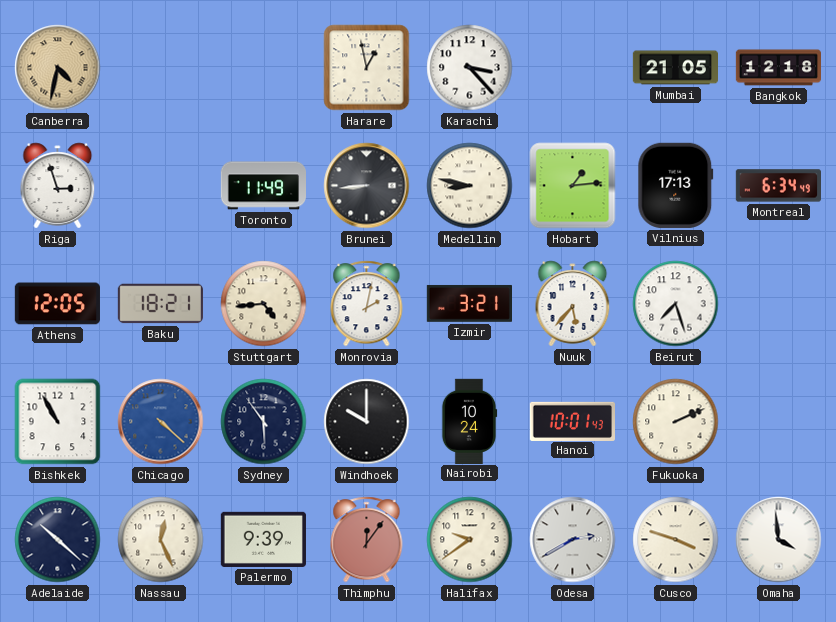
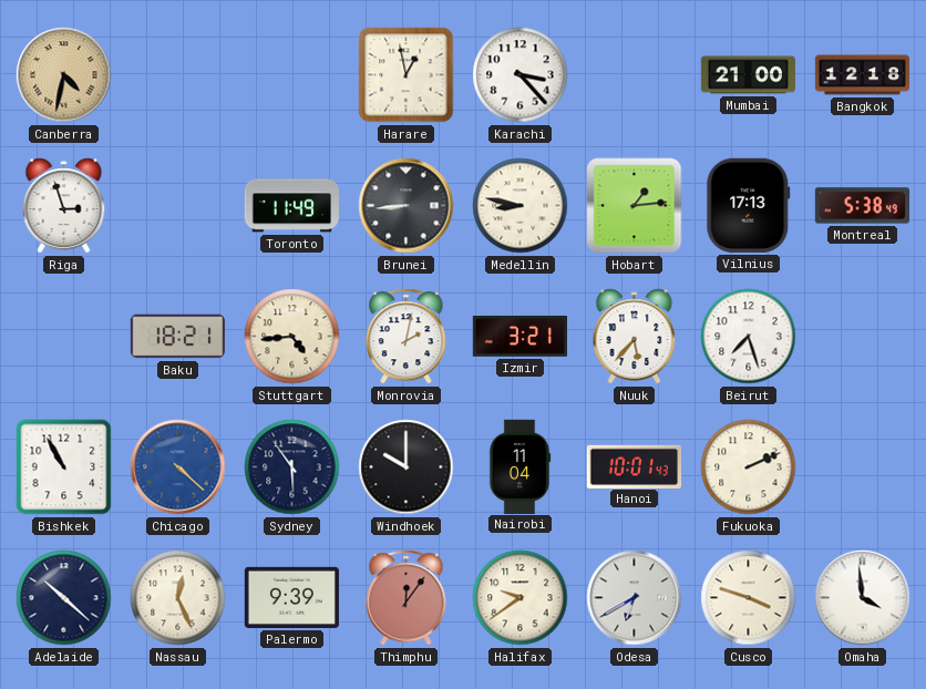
Mumbai: 21:05 -> 21:00 (748, 75)
Montreal: 6:34 -> 5:38 (862, 206)
Athens: 12:05 -> none (57, 304)
Nairobi: 10:24 -> 11:04 (519, 466)
Odesa: 2:40 -> 6:40 (635, 598)
